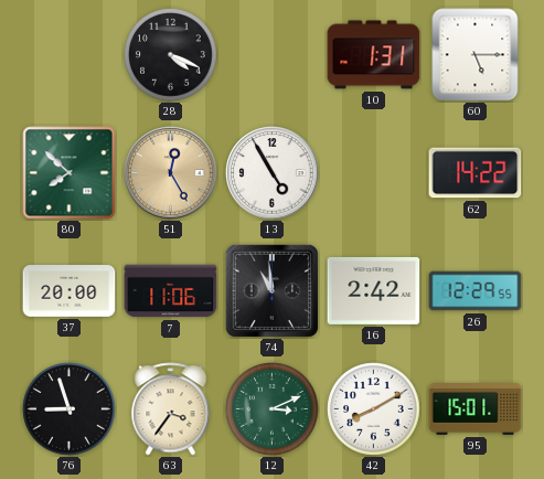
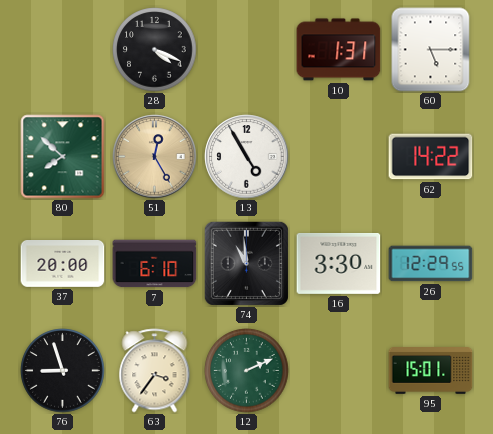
7: 11:06 -> 6:10 (155, 264)
16: 2:42 -> 3:30 (339, 263)
12: 3:11 -> 2:11 (247, 371)
42: 8:10 -> none (374, 409)
